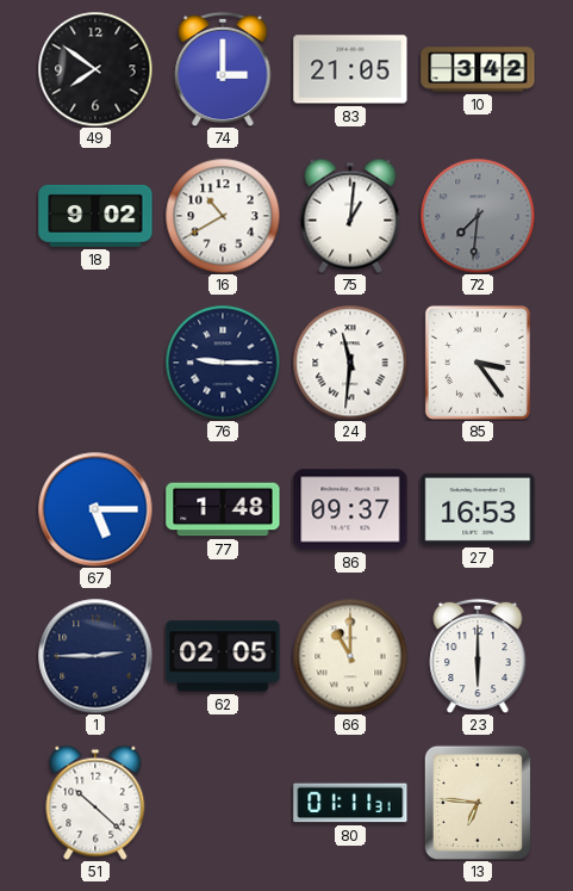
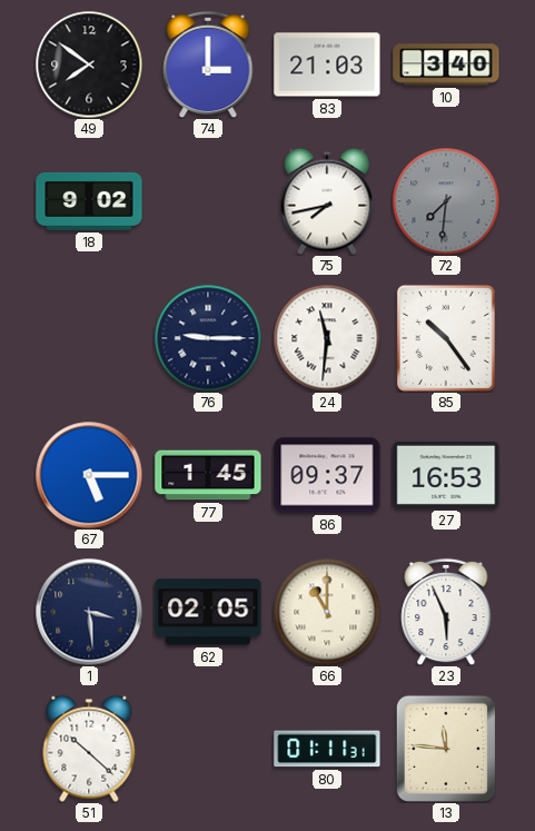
83: 21:05 -> 21:03 (327, 65)
10: 3:42 -> 3:40 (446, 65)
16: 10:40 -> none (223, 216)
75: 1:01 -> 7:43 (327, 201)
85: 3:24 -> 10:24 (446, 338)
77: 1:48 -> 1:45 (208, 475)
1: 2:45 -> 3:29 (89, 612)
23: 6:00 -> 5:56 (446, 612)
13: 6:46 -> 11:46 (446, 749)
